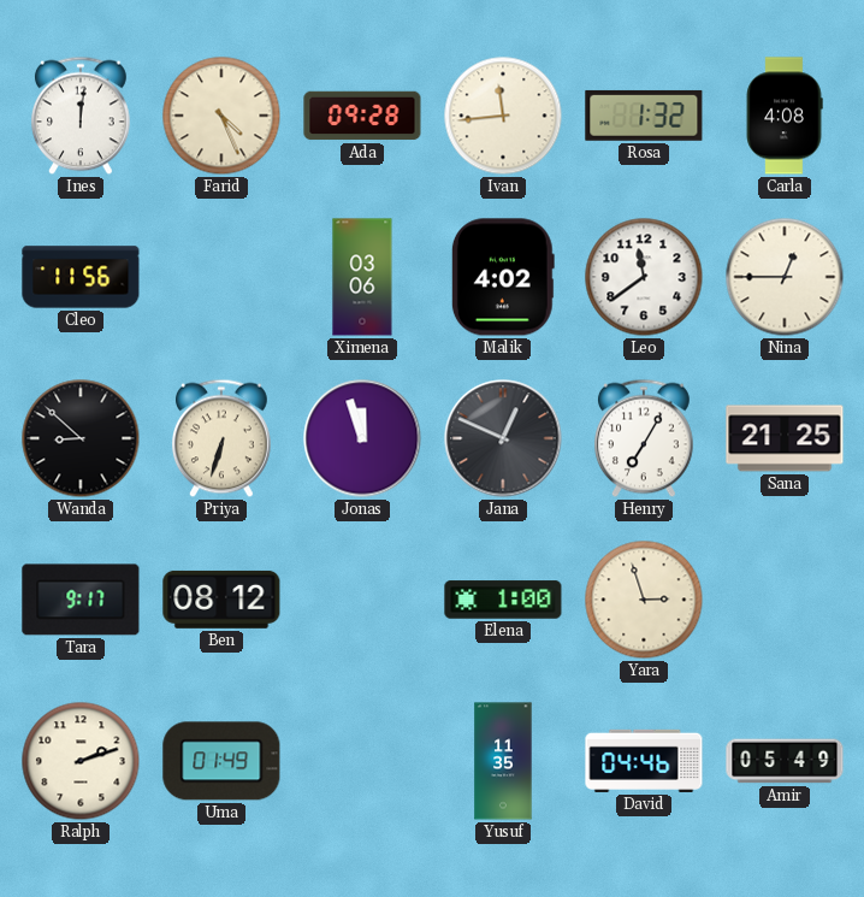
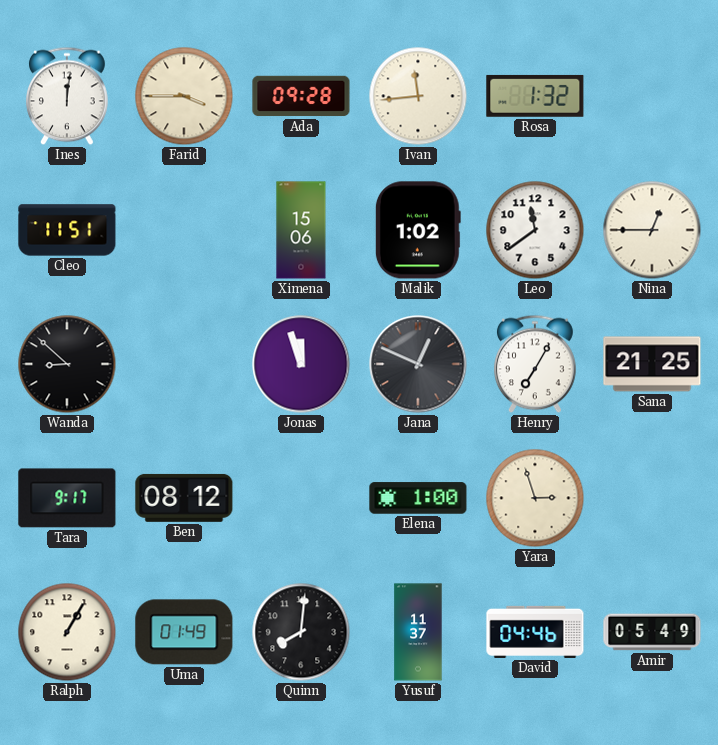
Farid: 4:26 -> 3:45 (184, 96)
Carla: 4:08 -> none (785, 116)
Cleo: 11:56 -> 11:51 (67, 230)
Ximena: 03:06 -> 15:06 (301, 230)
Malik: 4:02 -> 1:02 (418, 230)
Priya: 6:33 -> none (223, 438)
Ralph: 2:12 -> 1:05 (67, 632)
Quinn: none -> 8:01 (301, 632)
Yusuf: 11:35 -> 11:37 (418, 632)
